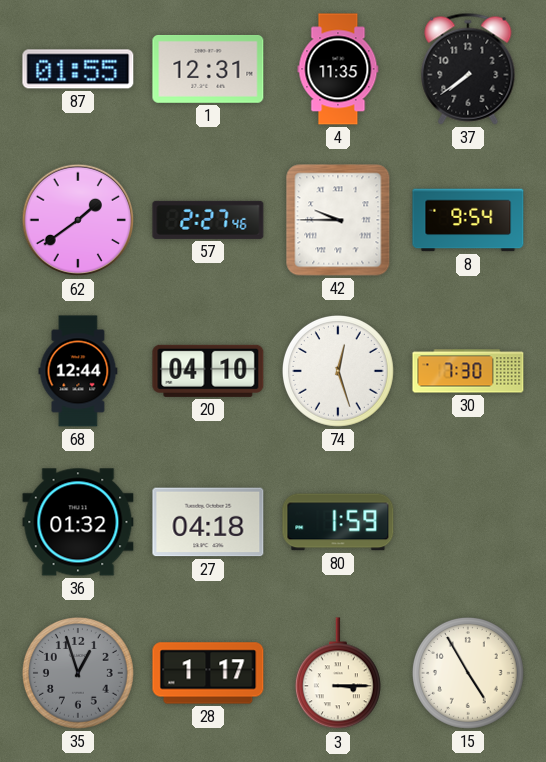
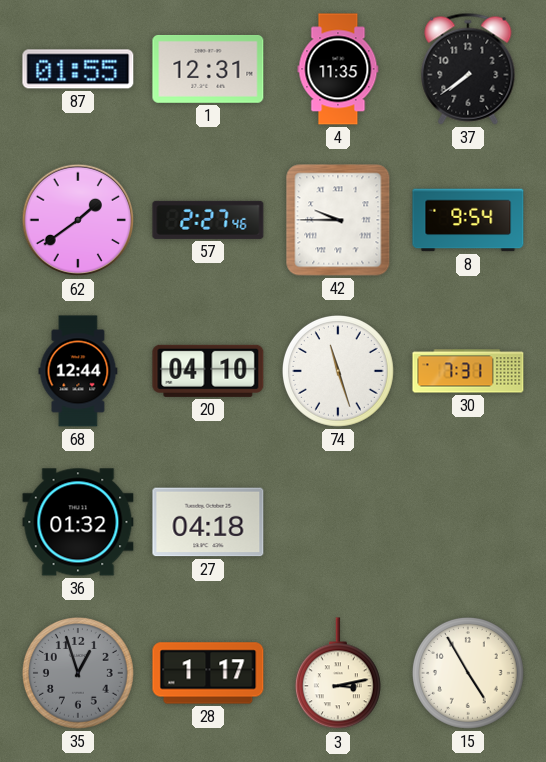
74: 12:27 -> 11:27 (338, 371)
30: 7:30 -> 7:31 (468, 371)
80: 1:59 -> none (338, 522)
3: 3:15 -> 3:13 (338, 674)
